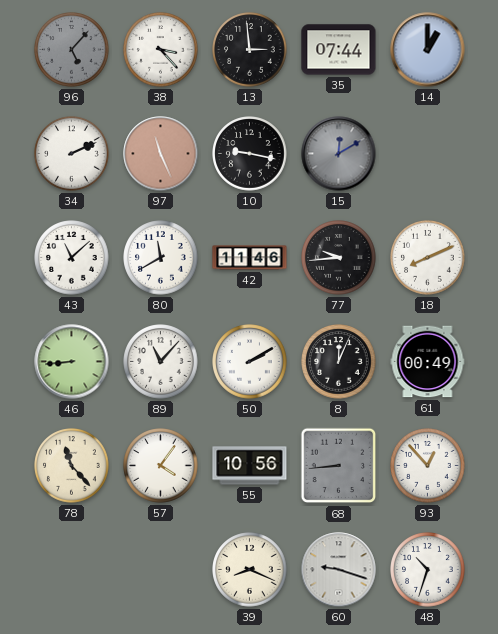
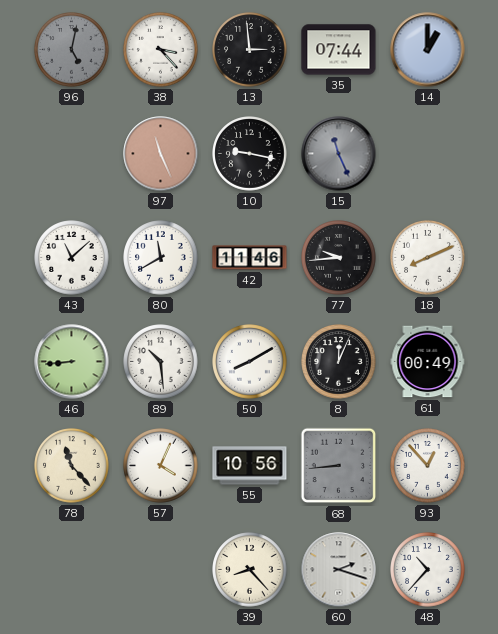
96: 5:07 -> 5:02 (72, 50)
34: 2:11 -> none (72, 154)
15: 12:10 -> 11:26 (339, 154)
89: 11:07 -> 10:29 (161, 362)
50: 2:10 -> 8:10 (250, 362)
57: 4:06 -> 4:04 (161, 466)
39: 8:19 -> 8:23 (250, 570)
60: 9:18 -> 2:18 (339, 570)
48: 10:33 -> 10:37 (428, 570)
